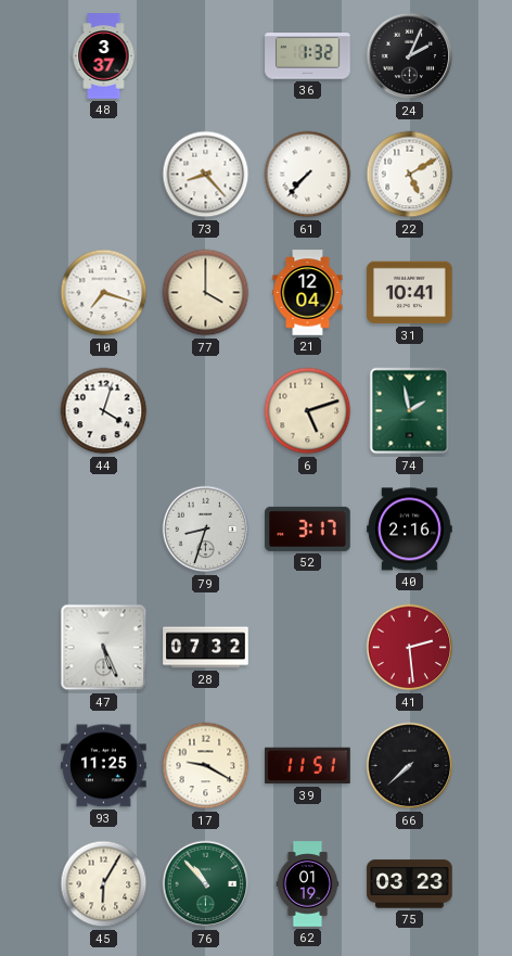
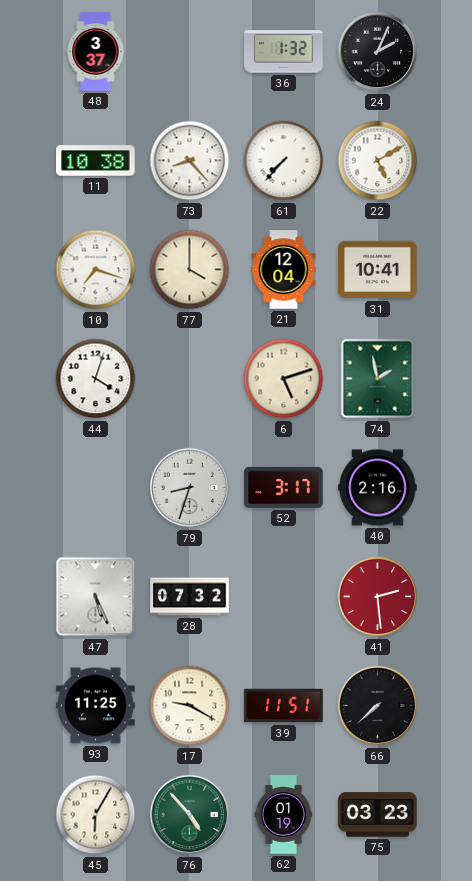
11: none -> 10:38 (96, 161)
76: 10:53 -> 4:53 (190, 815)
